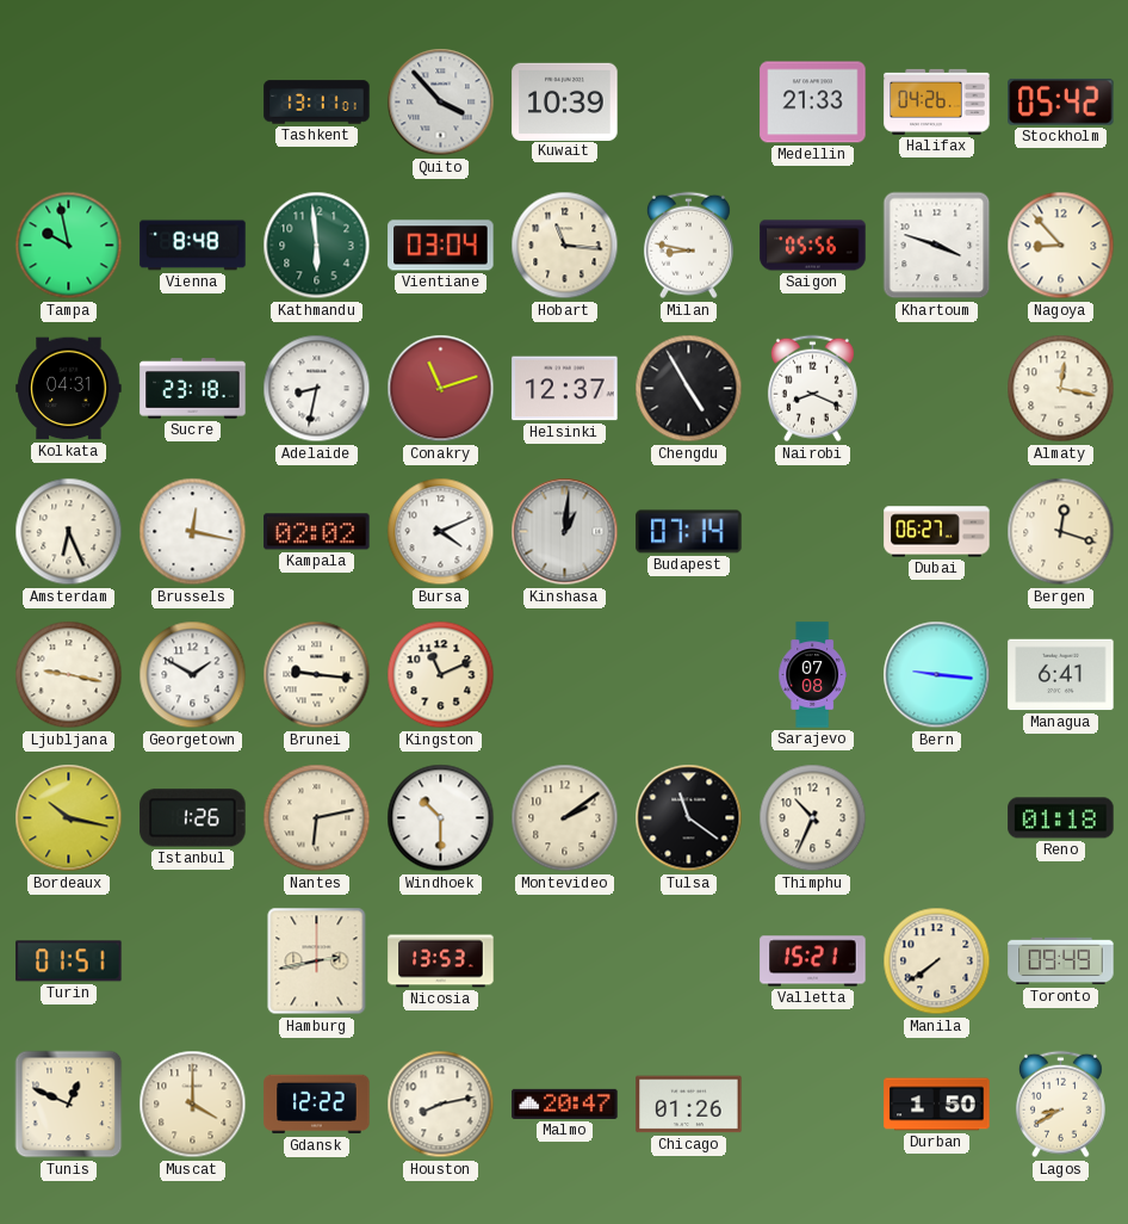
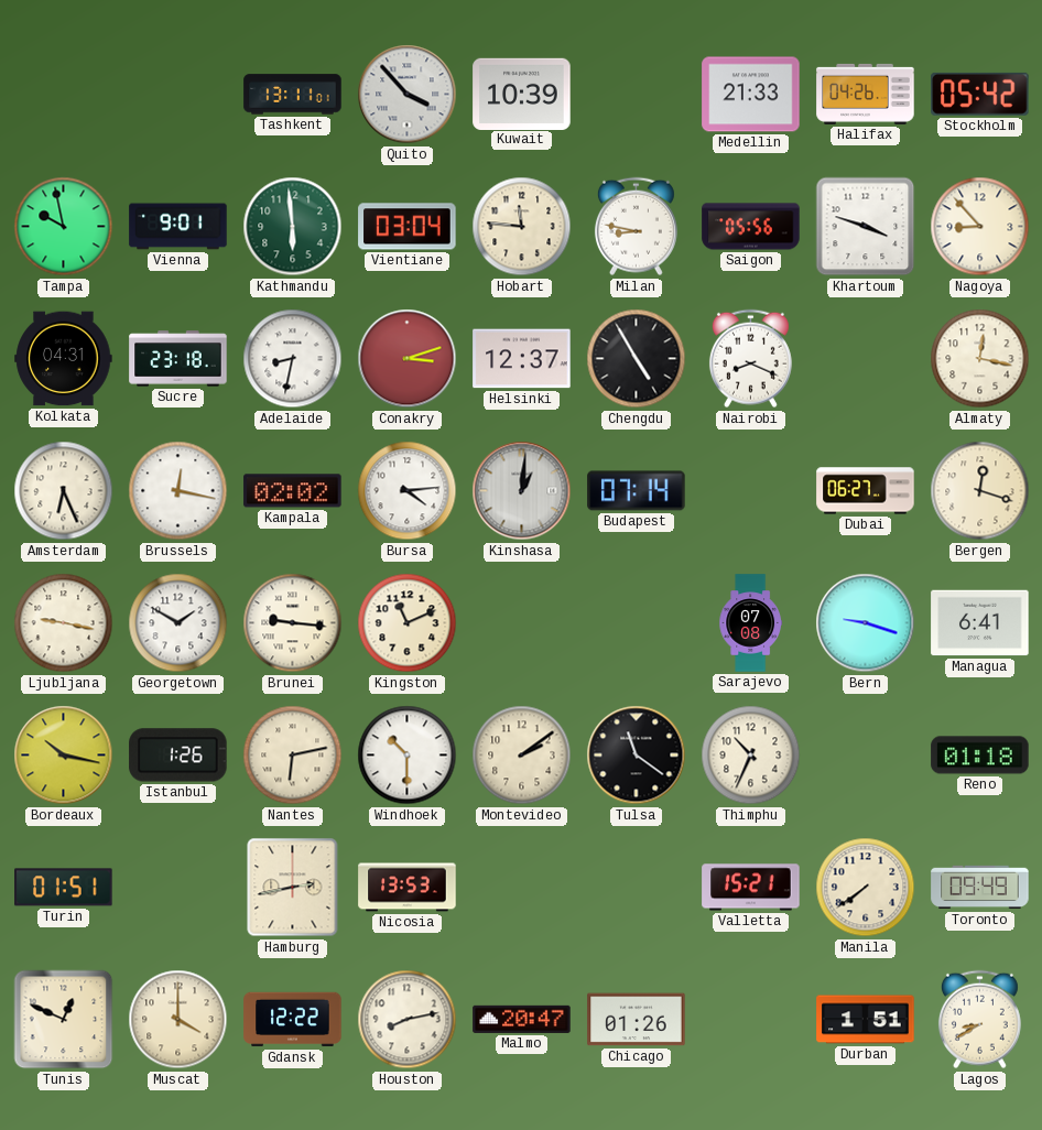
Vienna: 8:48 -> 9:01 (178, 227)
Hobart: 11:16 -> 11:46 (522, 227)
Conakry: 11:12 -> 3:12 (408, 359)
Bursa: 4:11 -> 4:14 (408, 491)
Bern: 9:16 -> 9:18 (866, 623)
Durban: 1:50 -> 1:51 (866, 1020)
